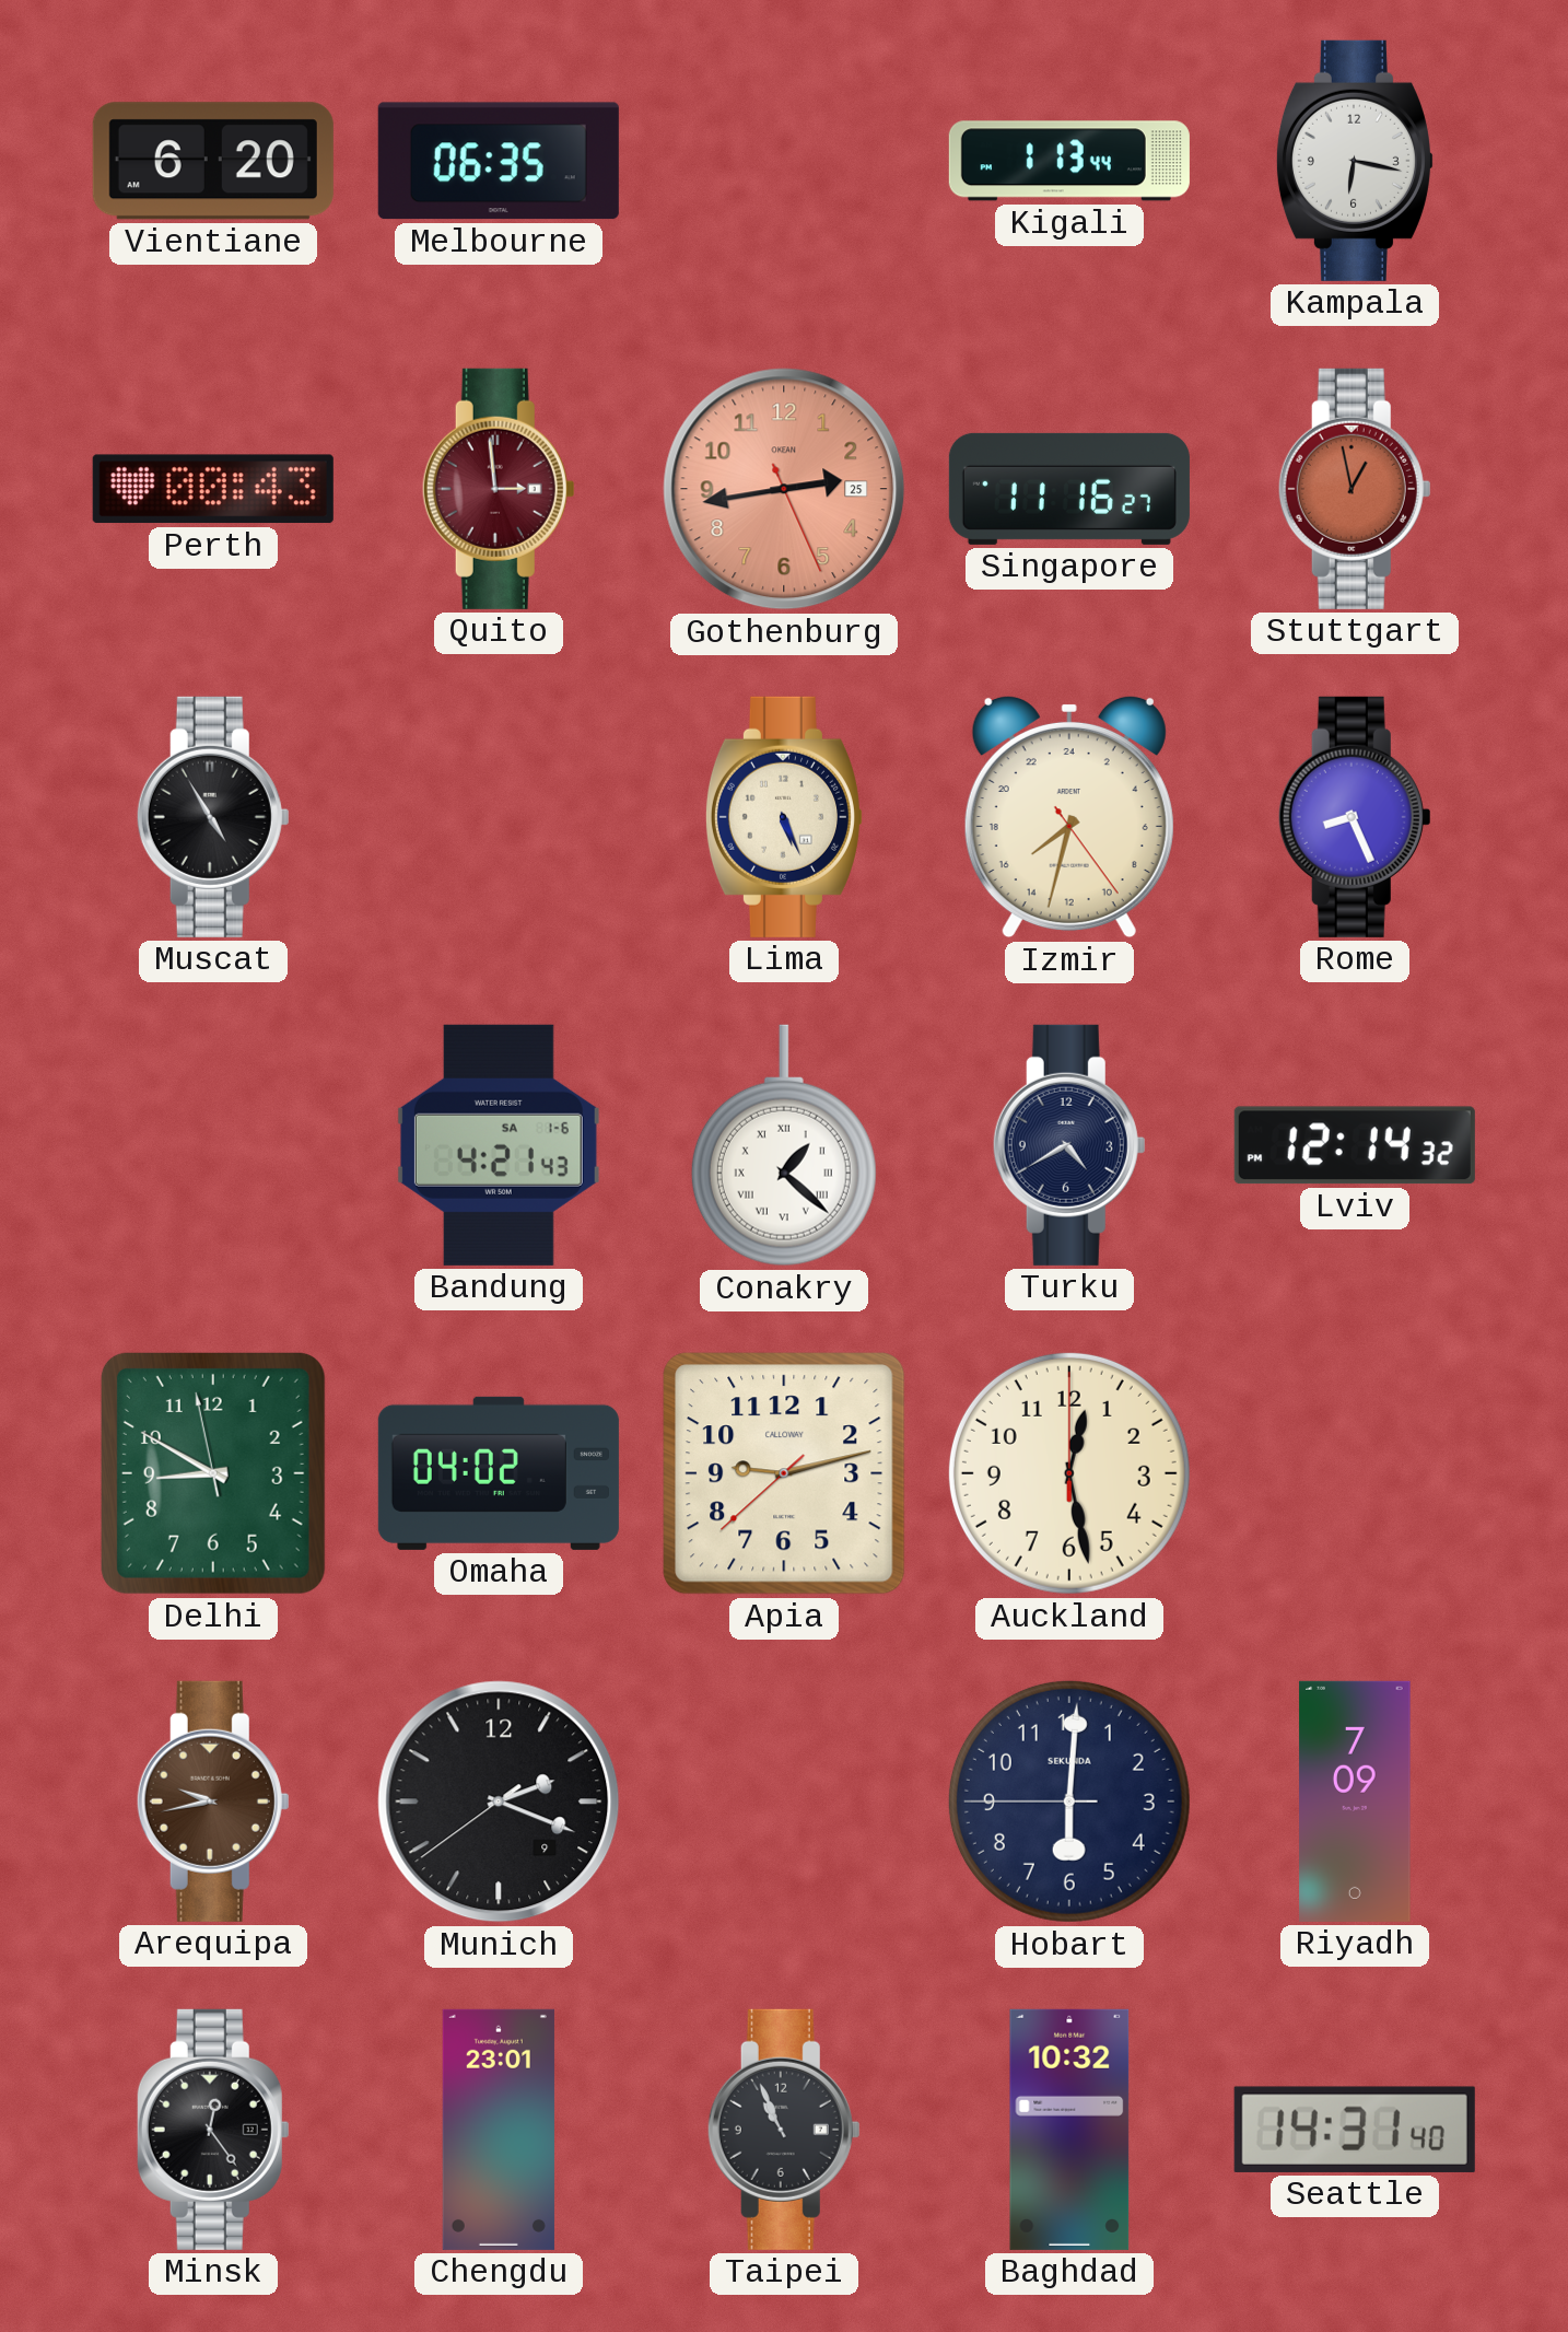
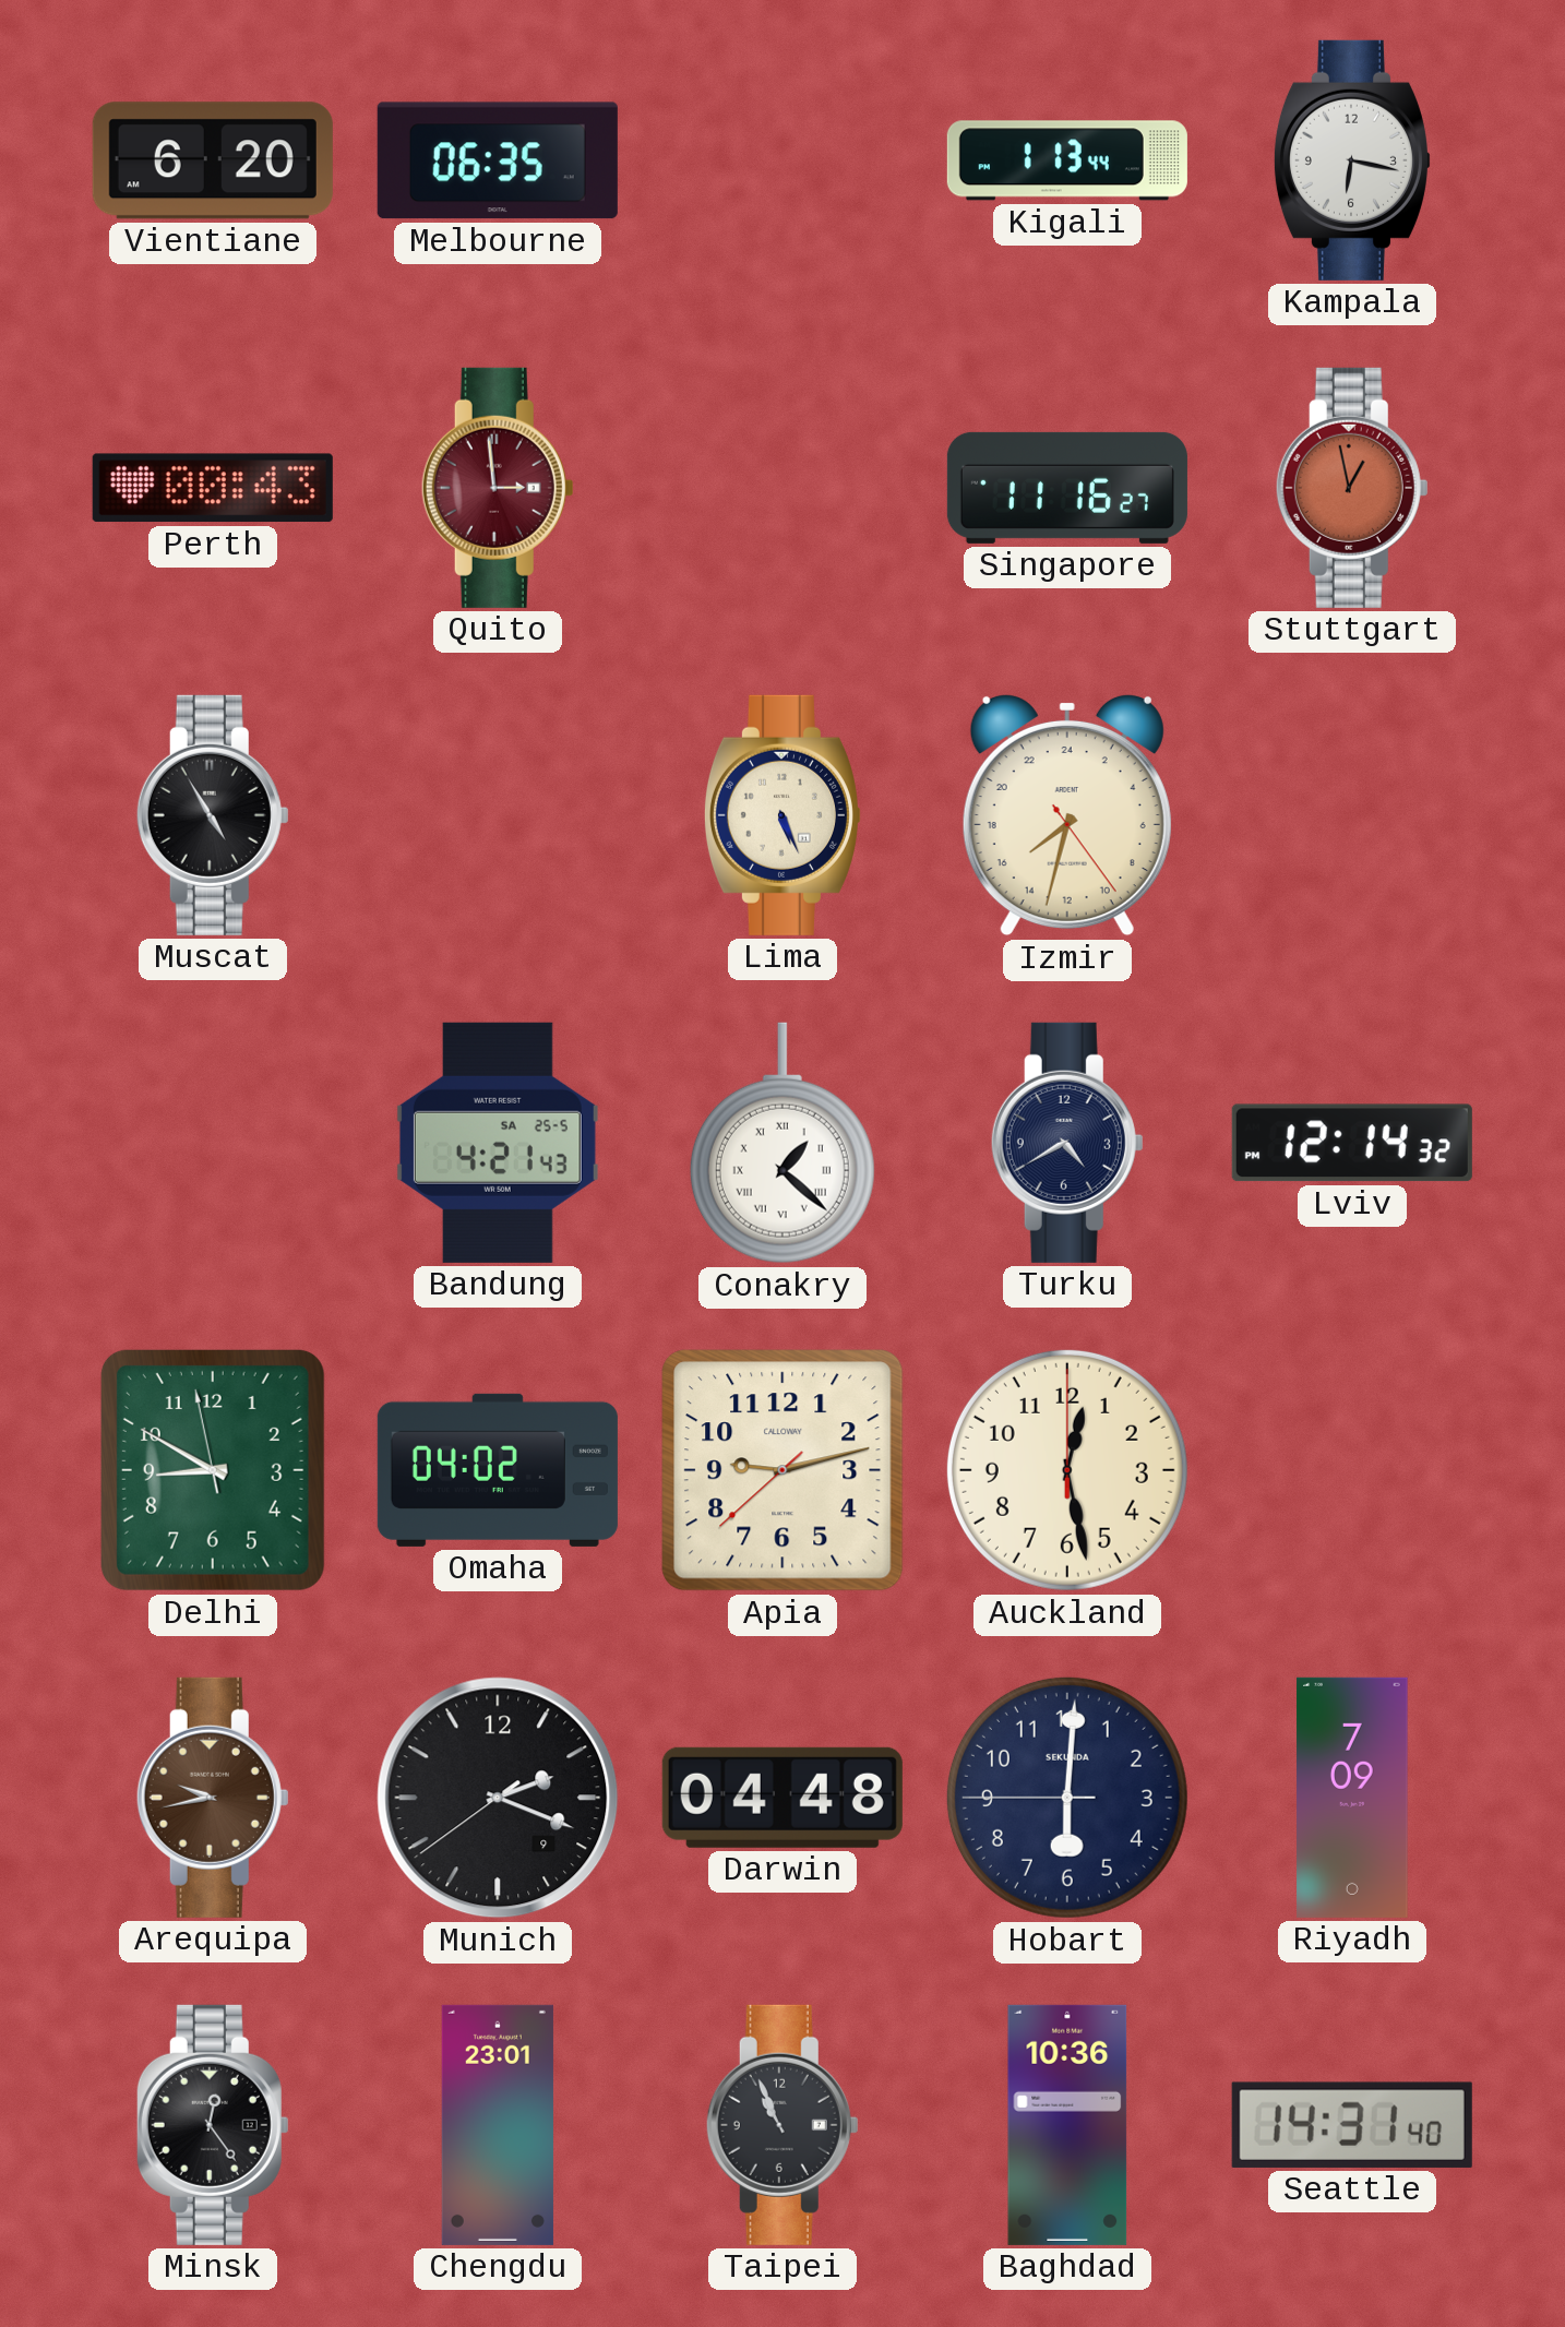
Gothenburg: 2:43 -> none (784, 489)
Rome: 8:26 -> none (1355, 817)
Bandung date: SA 1-6 -> SA 25-5 (498, 1143)
Darwin: none -> 04:48 (782, 1798)
Baghdad: 10:32 -> 10:36 (1067, 2125)
